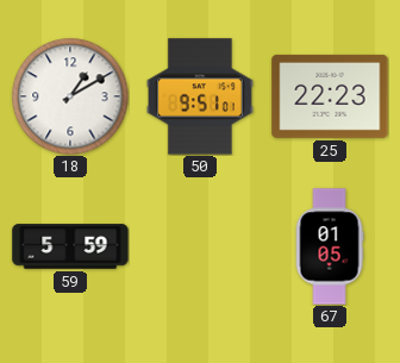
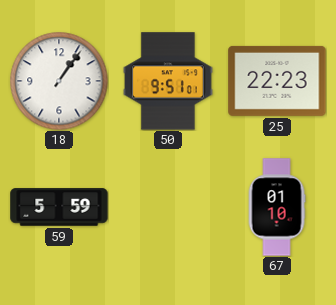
18: 1:10 -> 1:06 (59, 81)
67: 01:05 -> 01:10 (277, 207)
